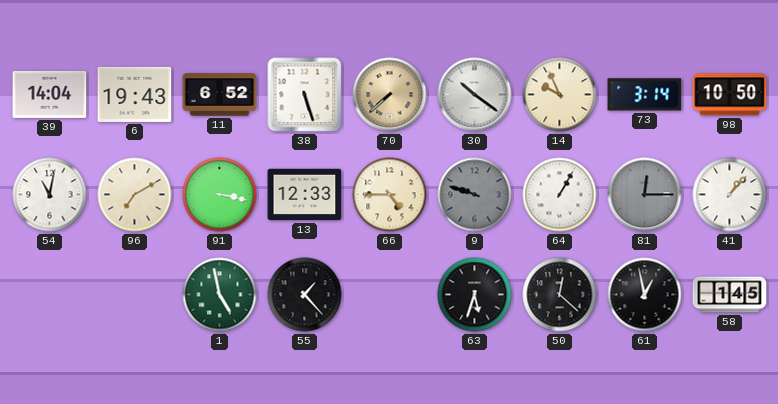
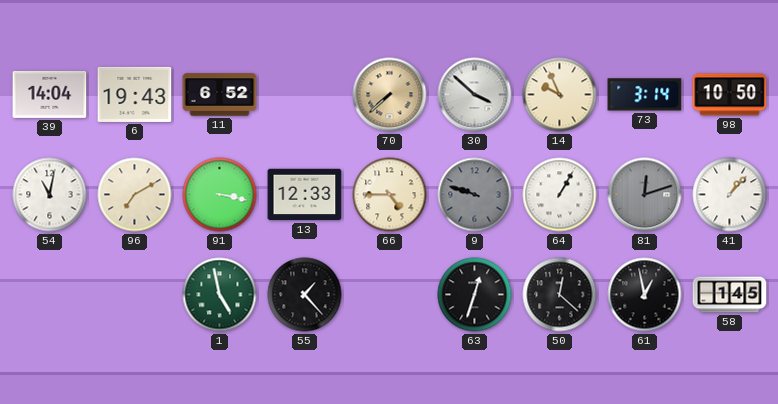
38: 5:27 -> none (305, 95)
30: 10:21 -> 3:52 (475, 95)
81: 12:15 -> 12:12 (645, 195)
63: 5:33 -> 12:33 (475, 295)
